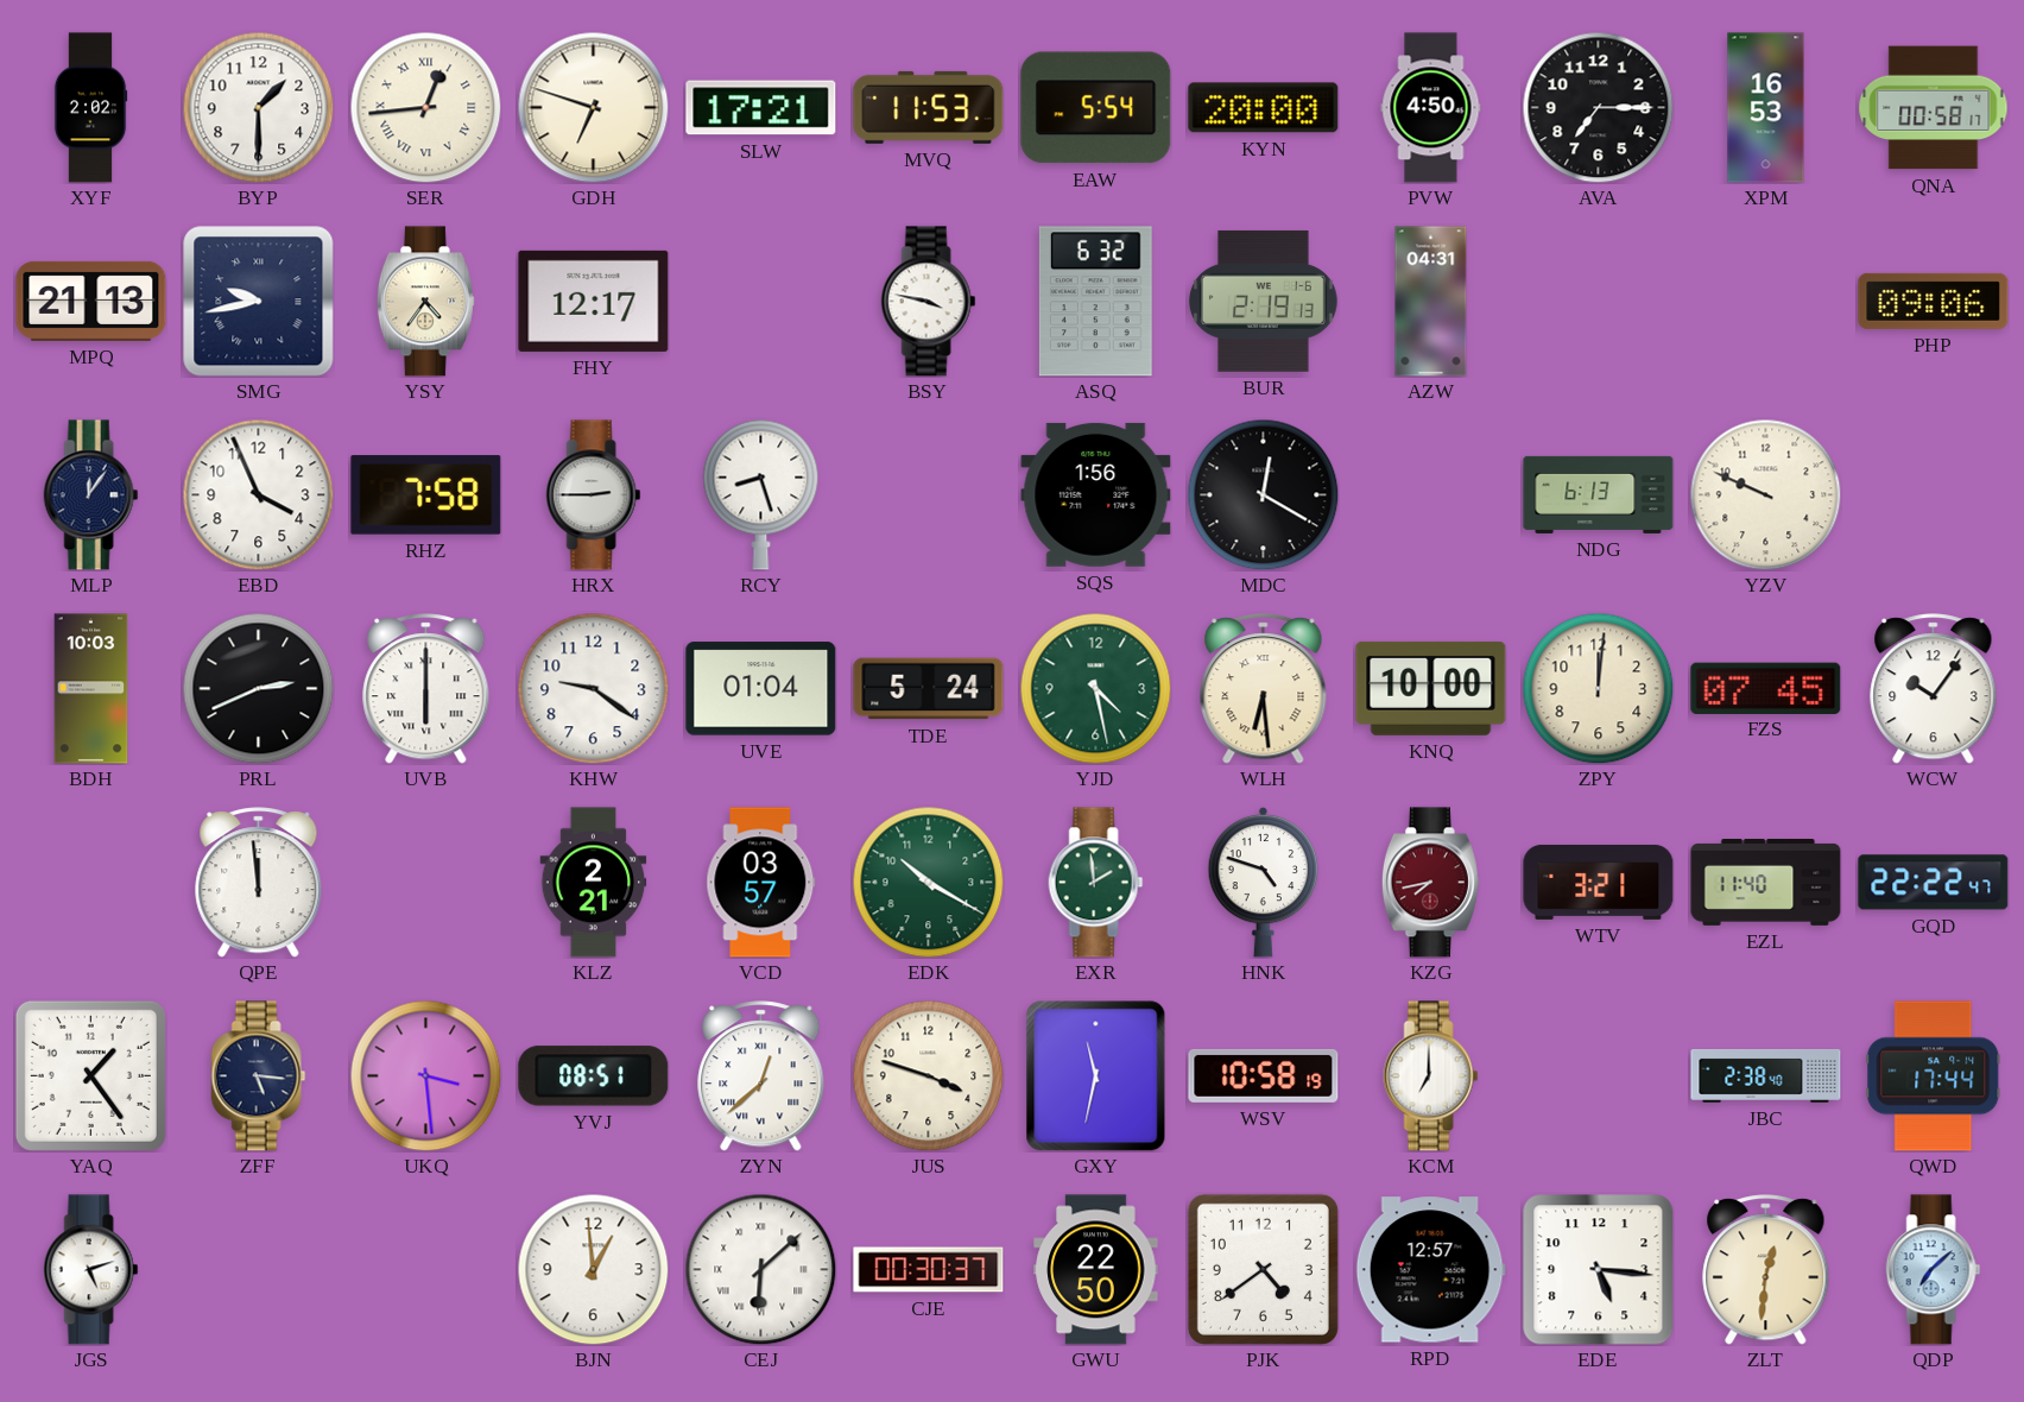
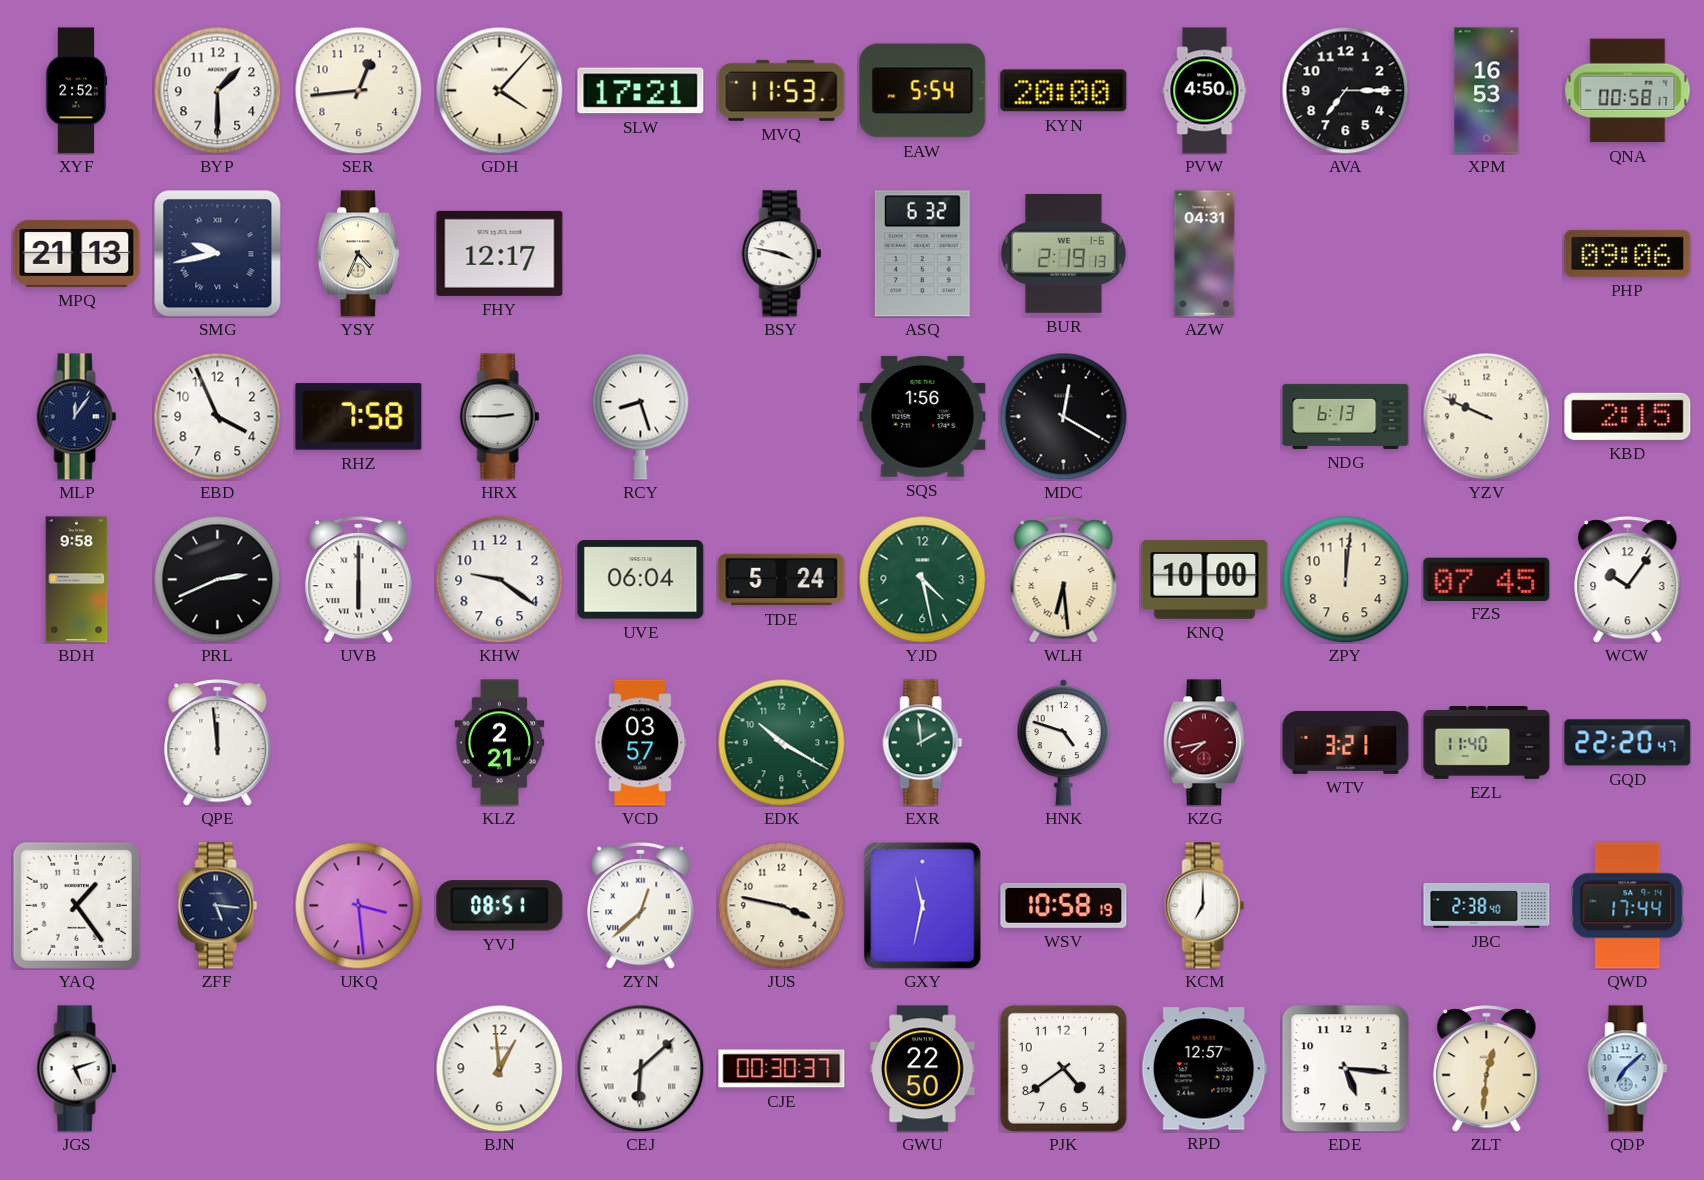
XYF: 2:02 -> 2:52 (76, 91)
SER numerals: Roman -> Arabic (358, 90)
GDH: 6:48 -> 4:07 (499, 90)
YSY: 4:36 -> 4:34 (358, 254)
KBD: none -> 2:15 (1628, 416)
BDH: 10:03 -> 9:58 (77, 580)
UVE: 01:04 -> 06:04 (641, 580)
GQD: 22:22 -> 22:20 (1628, 743)
JUS: 3:48 -> 3:47 (781, 905)
